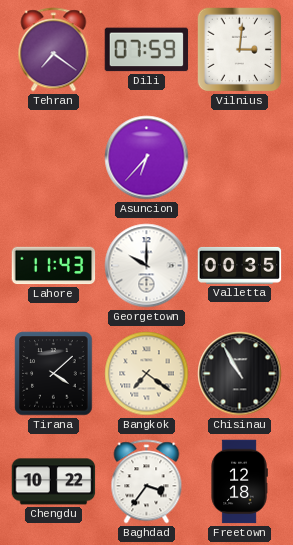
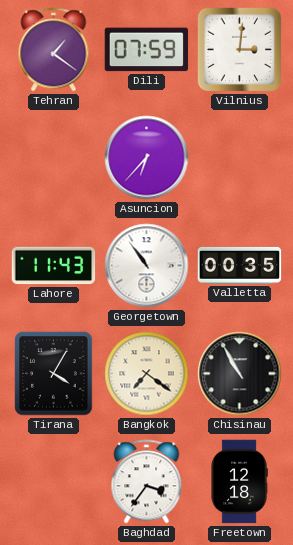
Tehran: 7:21 -> 1:21 (54, 50)
Georgetown: 10:00 -> 10:54 (147, 266)
Tirana: 4:08 -> 4:05 (54, 374)
Chengdu: 10:22 -> none (54, 482)
